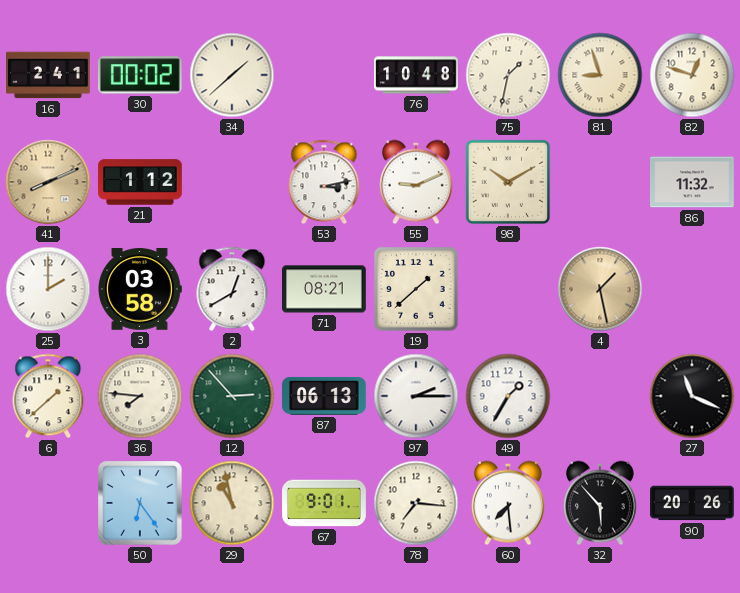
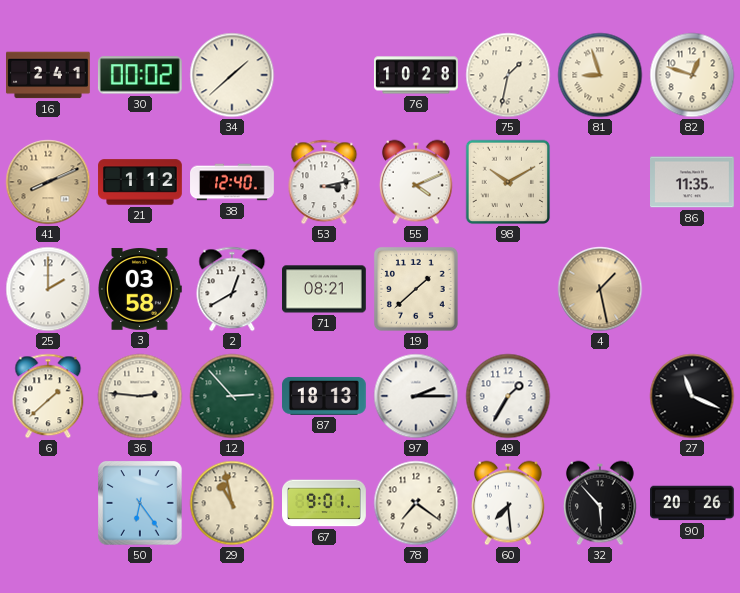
76: 10:48 -> 10:28 (416, 75)
38: none -> 12:40 (232, 182)
55: 9:11 -> 4:11 (416, 182)
86: 11:32 -> 11:35 (693, 182)
36: 7:46 -> 2:46 (140, 396)
87: 06:13 -> 18:13 (325, 396)
78: 7:16 -> 7:21 (416, 503)
